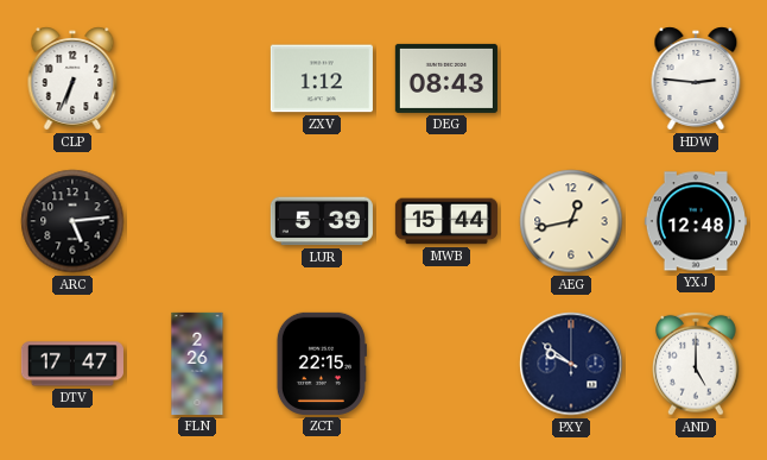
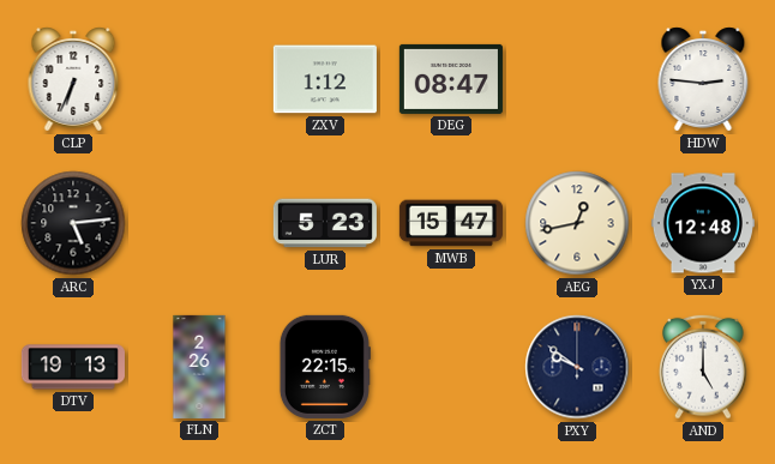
DEG: 08:43 -> 08:47 (451, 79)
LUR: 5:39 -> 5:23 (325, 223)
MWB: 15:44 -> 15:47 (451, 223)
DTV: 17:47 -> 19:13 (73, 367)
